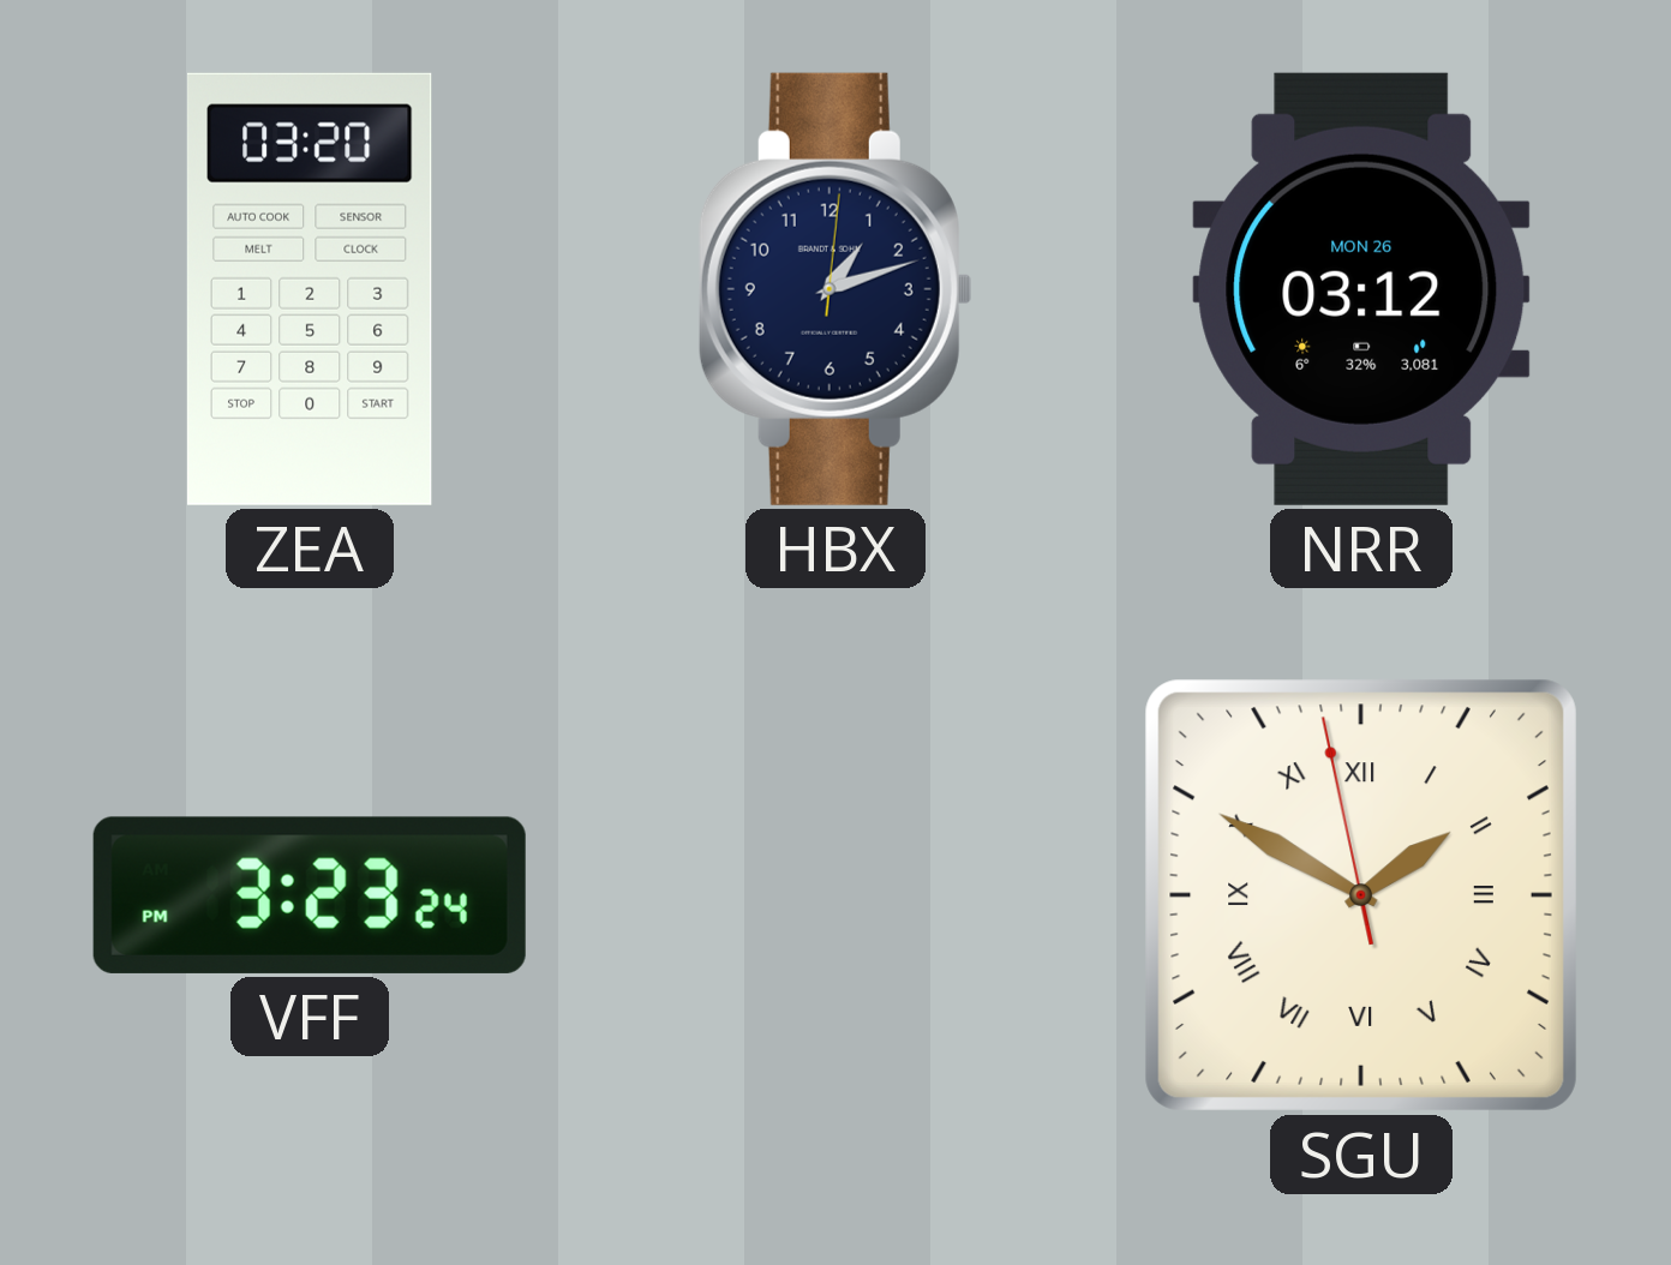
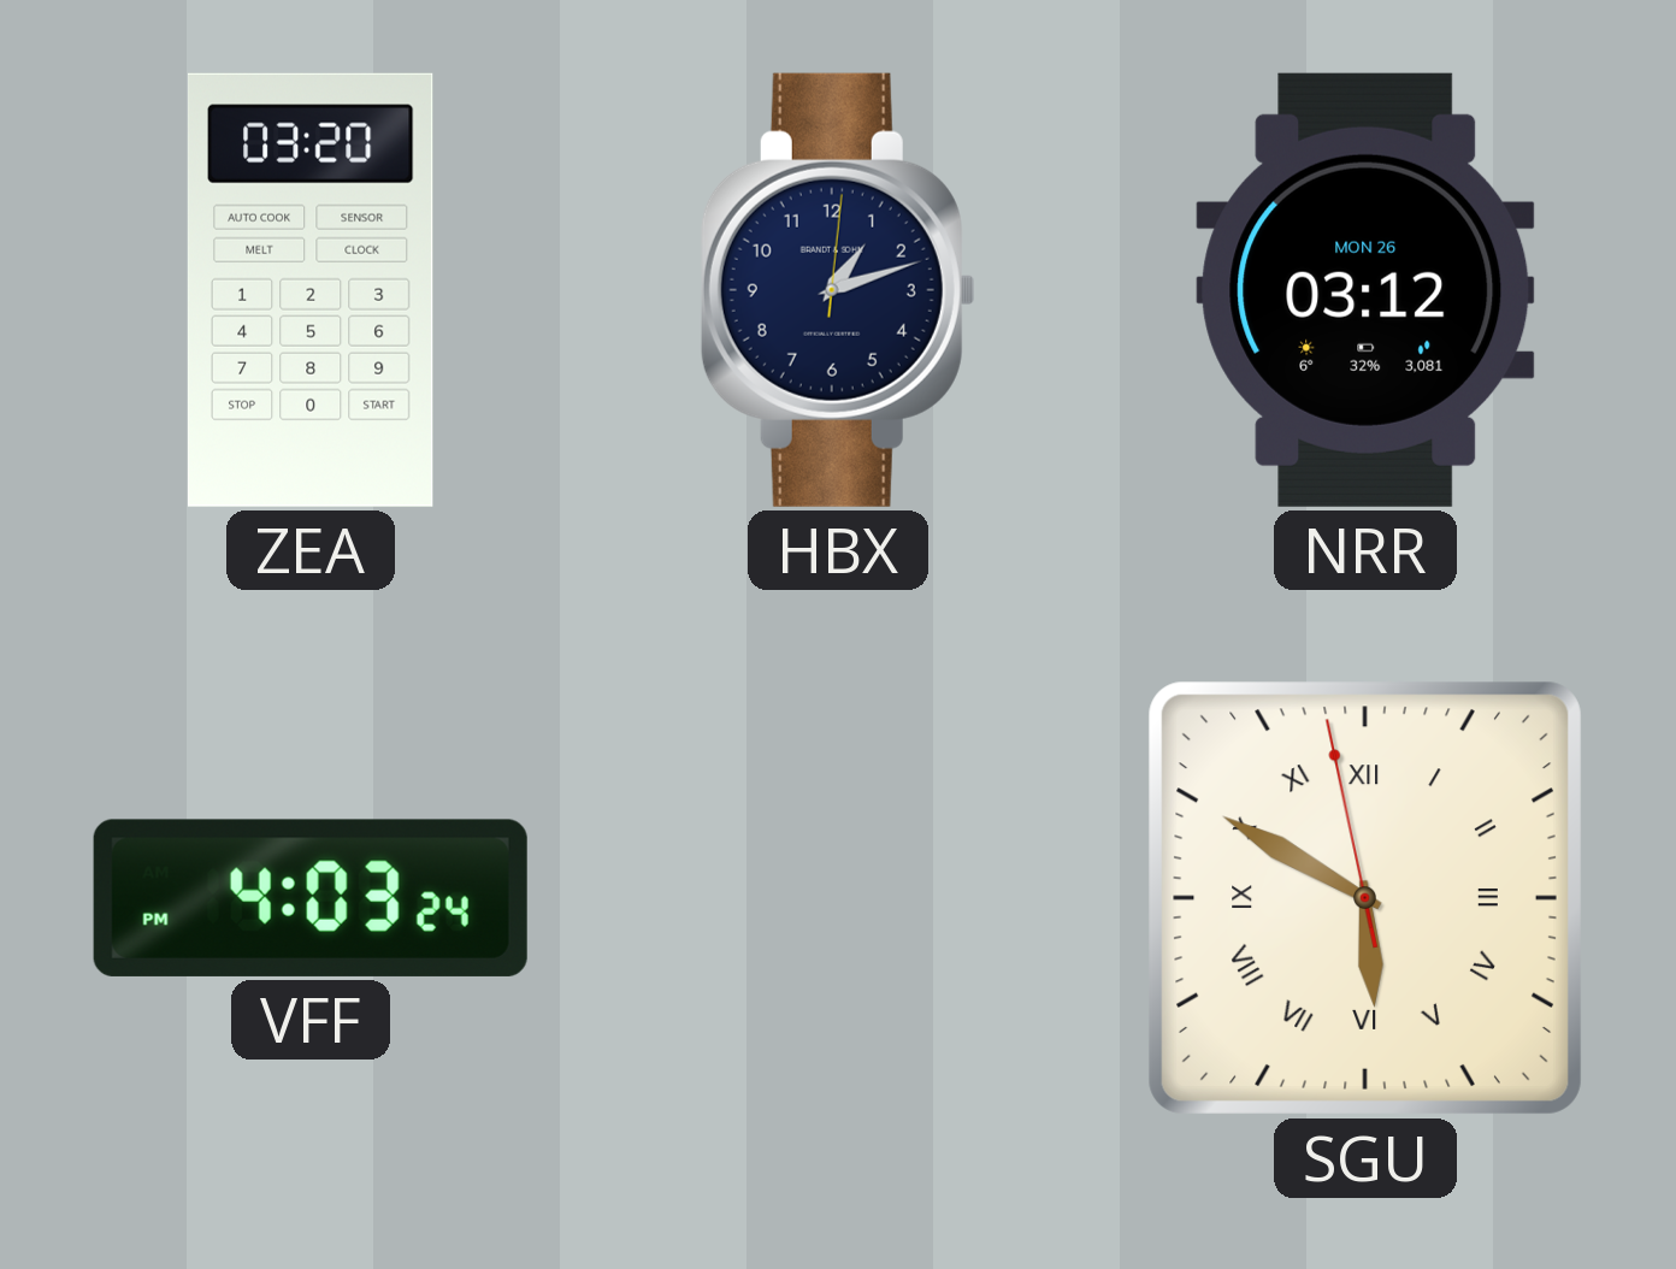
VFF: 3:23 -> 4:03 (311, 898)
SGU: 1:49 -> 5:49 (1365, 898)
